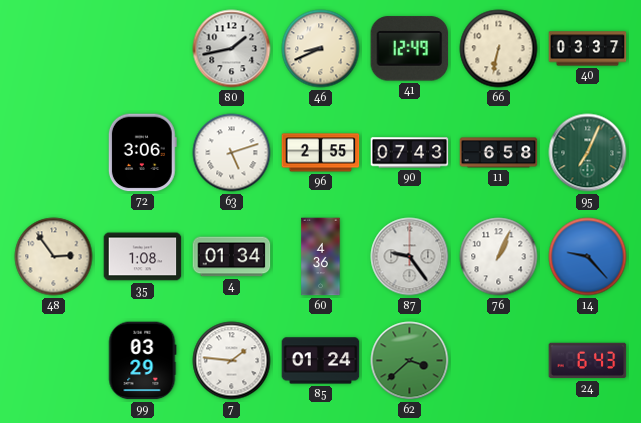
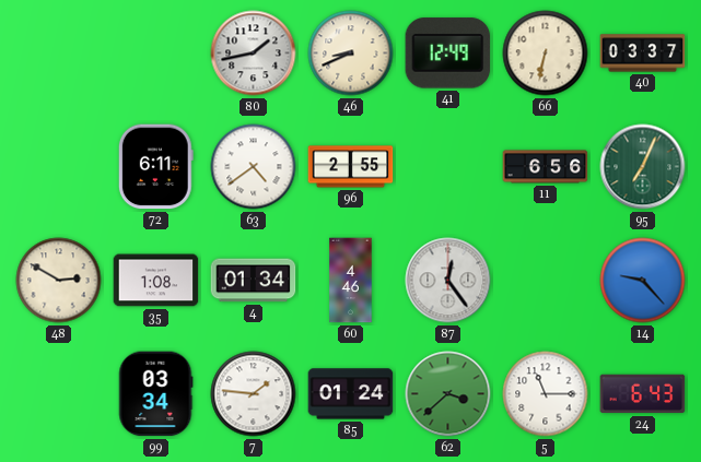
72: 3:06 -> 6:11 (155, 167)
63: 5:12 -> 4:39 (254, 167)
90: 07:43 -> none (410, 153)
11: 6:58 -> 6:56 (546, 167)
48: 2:54 -> 2:50 (59, 281)
60: 4:36 -> 4:46 (351, 281)
87: 9:24 -> 12:24 (448, 281)
76: 1:04 -> none (499, 257)
99: 03:29 -> 03:34 (155, 394)
5: none -> 11:15 (546, 394)
